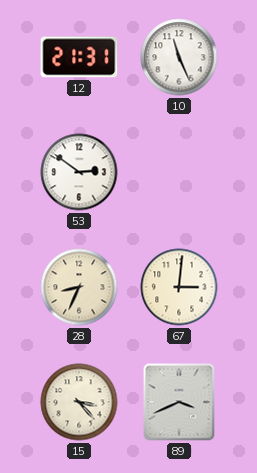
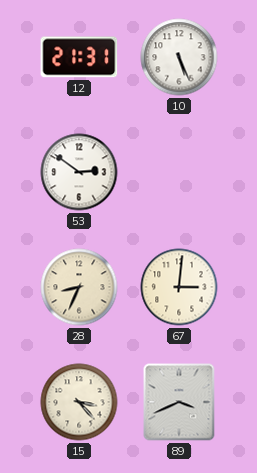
10: 11:26 -> 5:26 (179, 57)
